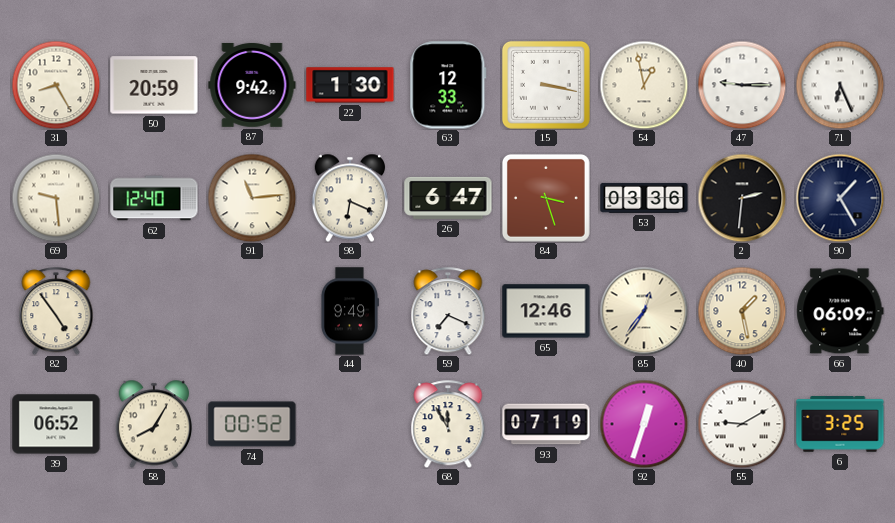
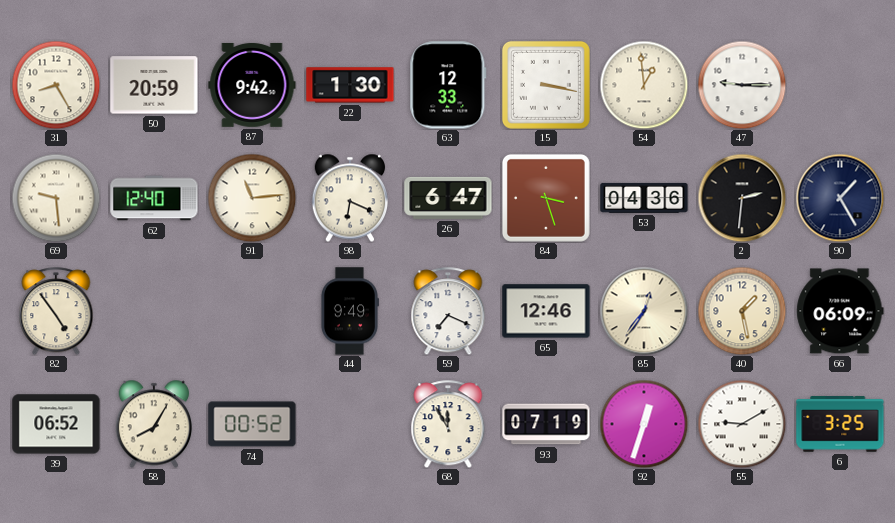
54: 12:58 -> 12:59 (644, 85)
71: 6:26 -> none (840, 85)
53: 03:36 -> 04:36 (644, 198)
